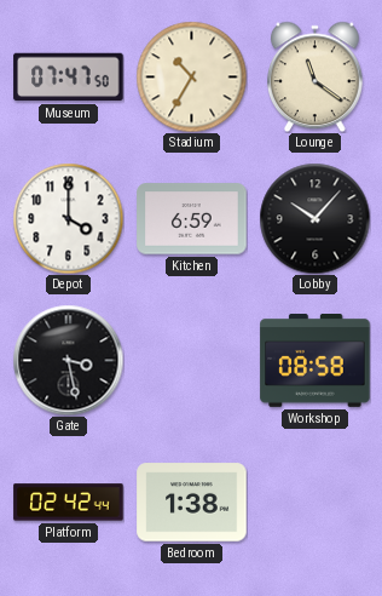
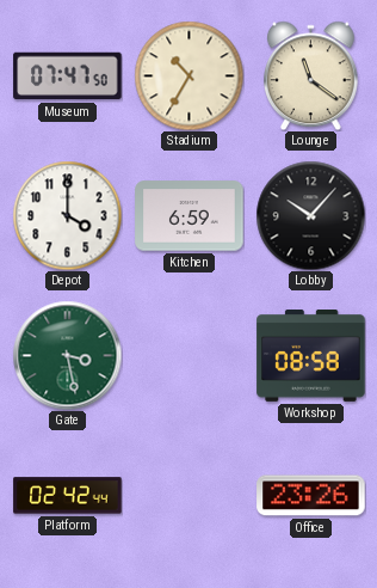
Gate dial: black -> green (67, 355)
Bedroom: 1:38 -> none (192, 503)
Office: none -> 23:26 (311, 496)
